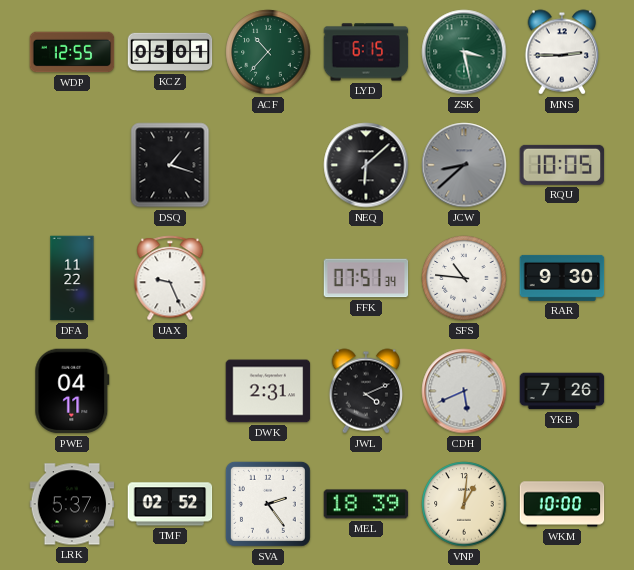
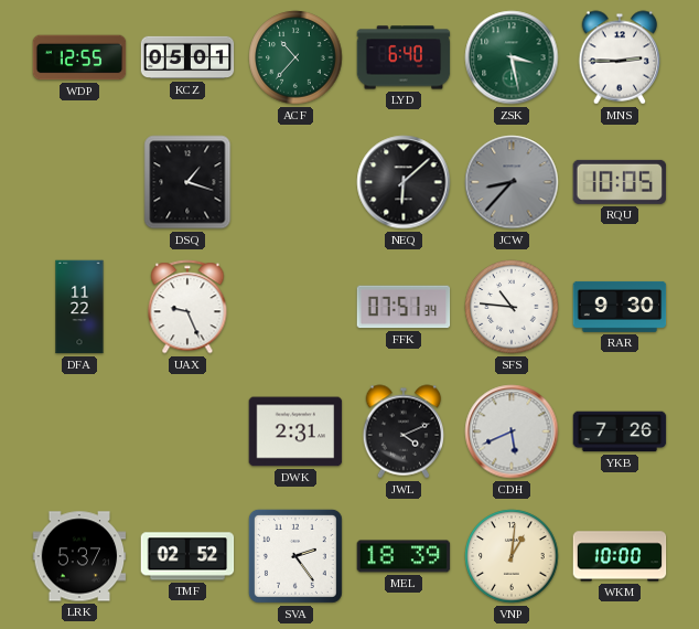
LYD: 6:15 -> 6:40 (404, 57)
JCW: 8:38 -> 8:37 (512, 182)
PWE: 04:11 -> none (72, 391)
